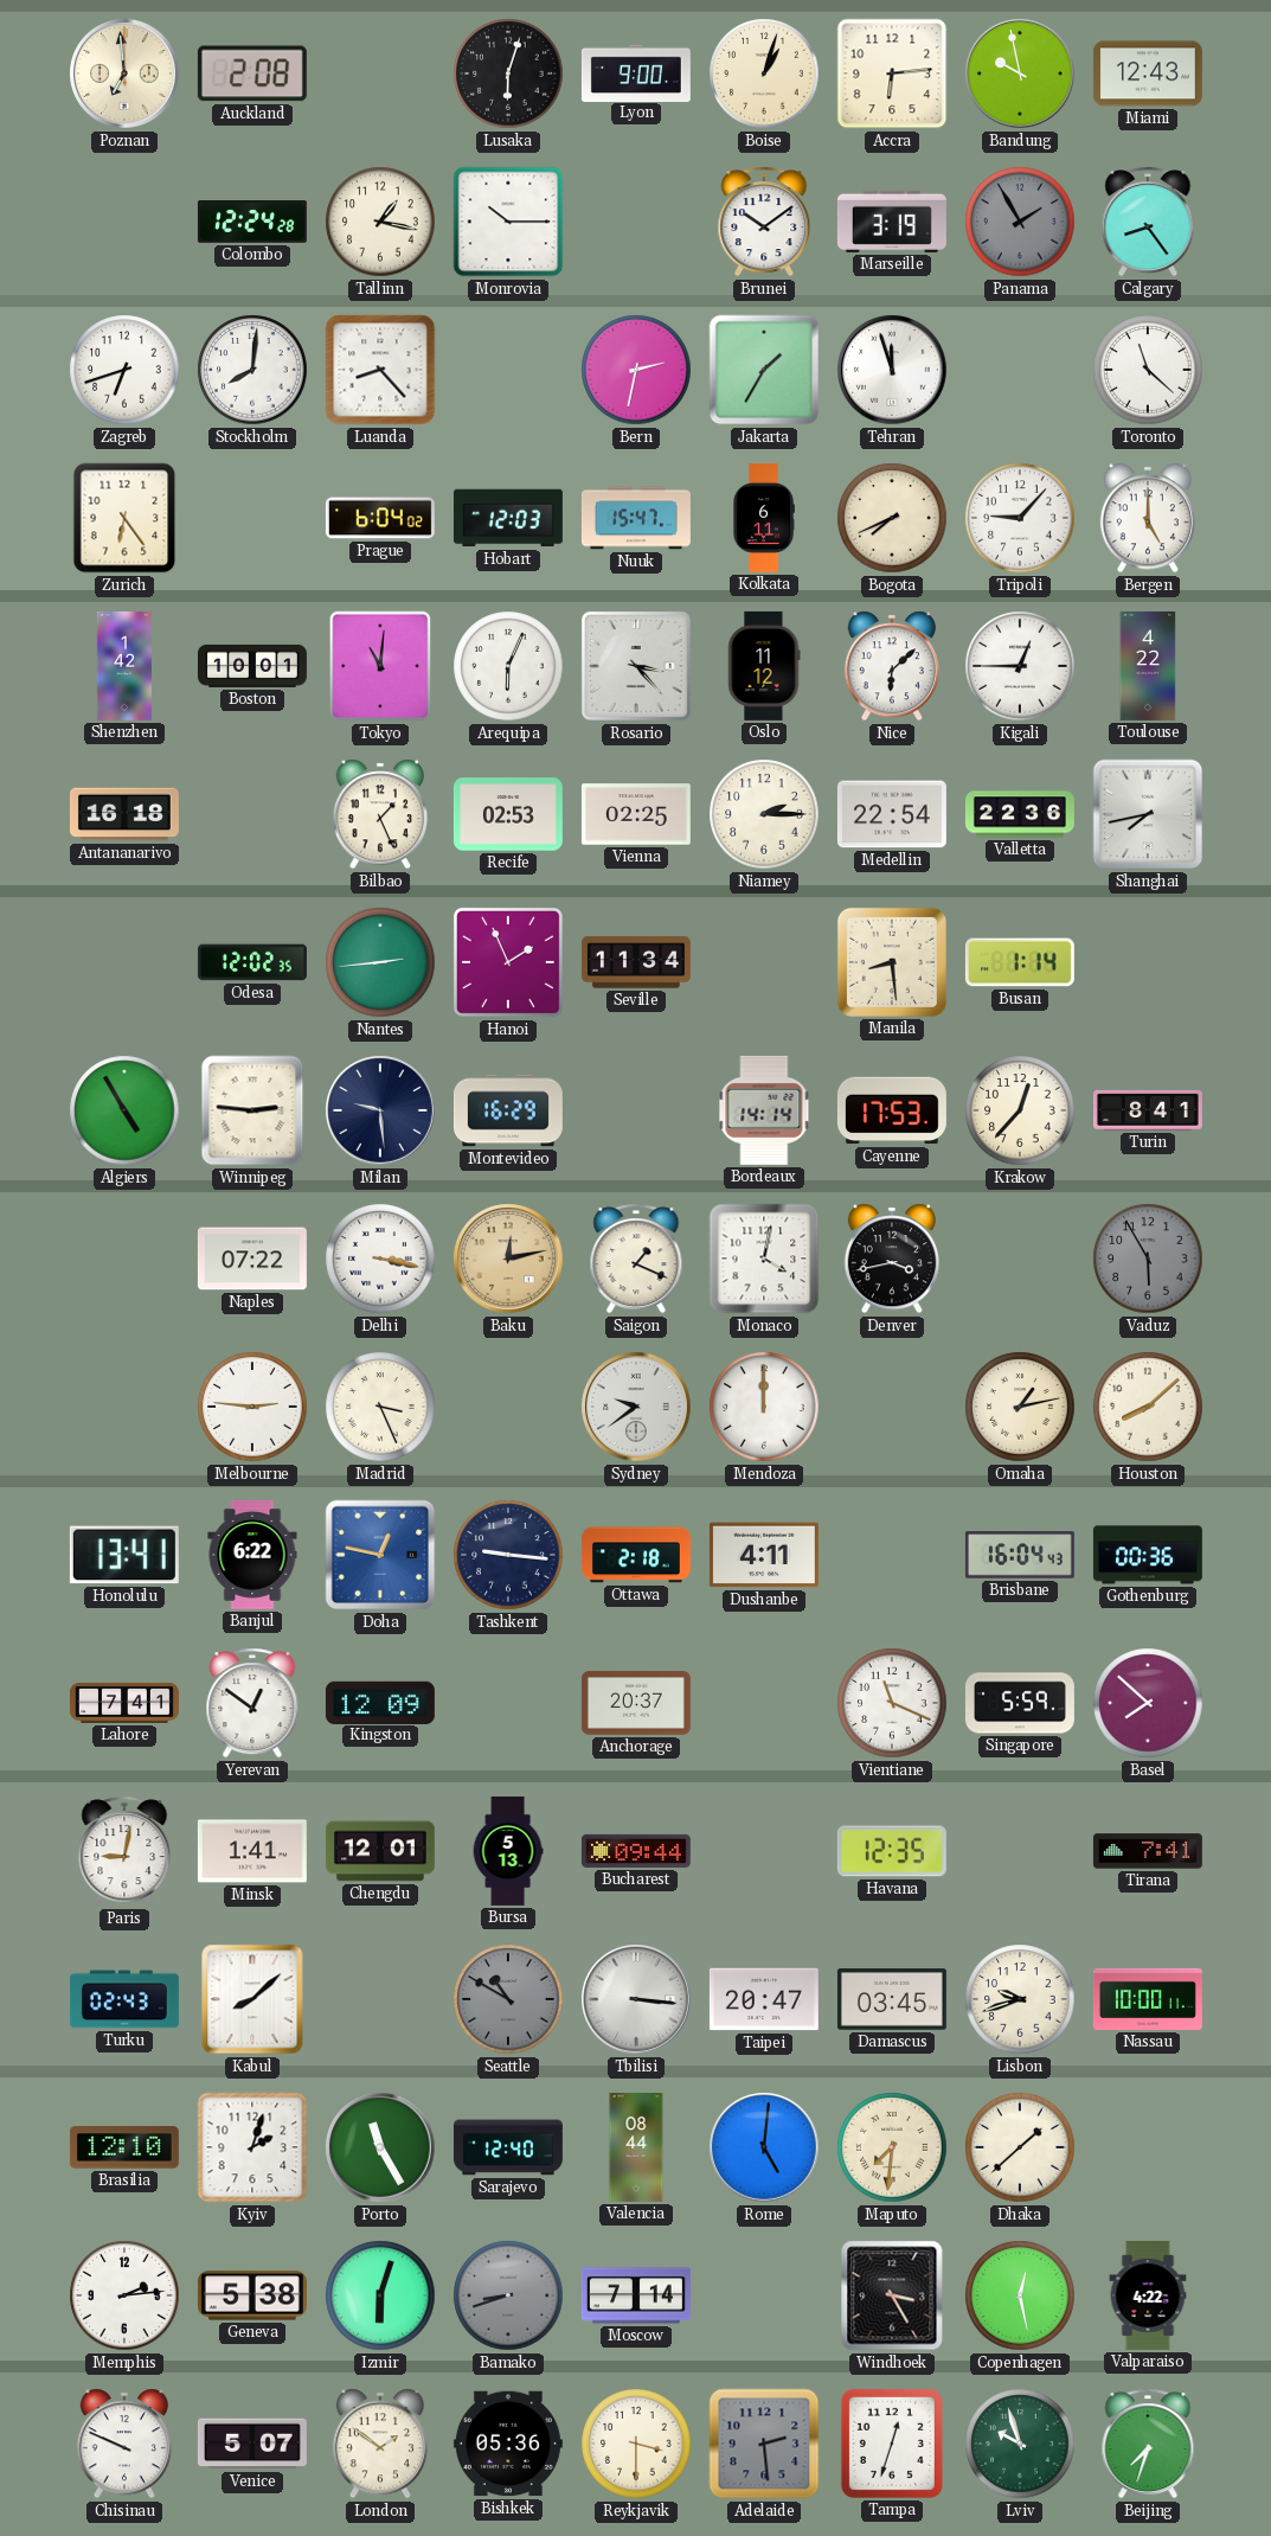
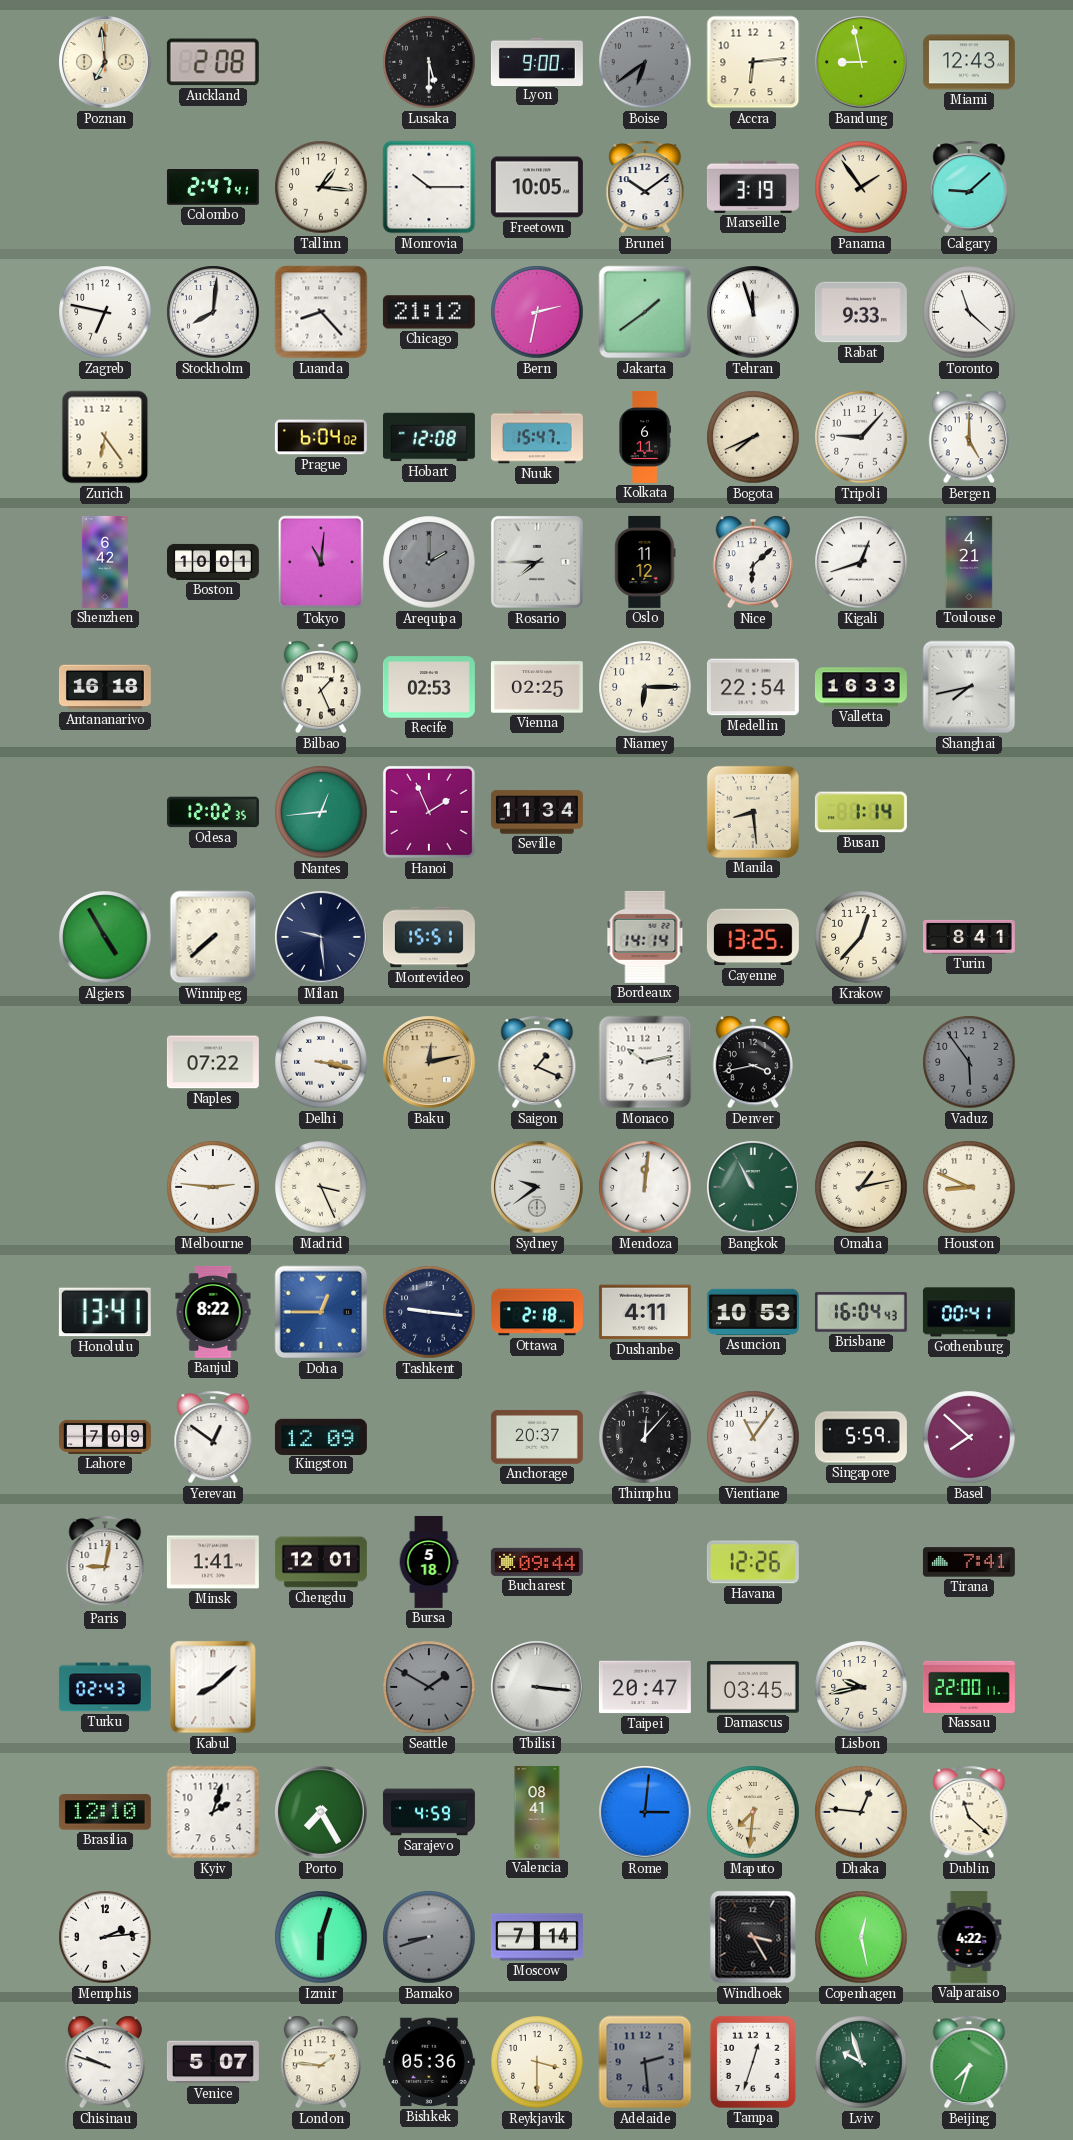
Lusaka: 6:03 -> 5:30 (429, 62)
Boise: 1:03 -> 6:39 (645, 62)
Boise dial: cream -> grey (645, 62)
Bandung: 9:58 -> 8:58 (861, 62)
Colombo: 12:24 -> 2:47 (213, 188)
Tallinn: 1:17 -> 1:16 (321, 187)
Freetown: none -> 10:05 (537, 187)
Panama: 1:55 -> 1:54 (861, 187)
Panama dial: grey -> cream (861, 187)
Calgary: 8:24 -> 9:08 (969, 187)
Zagreb: 6:42 -> 6:47 (105, 312)
Chicago: none -> 21:12 (429, 312)
Jakarta: 1:35 -> 1:39 (645, 312)
Rabat: none -> 9:33 (861, 312)
Hobart: 12:03 -> 12:08 (429, 437)
Shenzhen: 1:42 -> 6:42 (105, 562)
Arequipa: 6:04 -> 2:00 (429, 562)
Arequipa dial: white -> grey (429, 562)
Rosario: 3:23 -> 7:45 (537, 562)
Kigali: 12:45 -> 12:42 (861, 562)
Toulouse: 4:22 -> 4:21 (969, 562)
Niamey: 2:15 -> 6:15 (645, 687)
Valletta: 22:36 -> 16:33 (861, 687)
Nantes: 2:44 -> 12:44 (321, 812)
Winnipeg: 2:46 -> 7:38 (213, 937)
Montevideo: 16:29 -> 15:51 (429, 937)
Cayenne: 17:53 -> 13:25 (753, 937)
Monaco: 4:02 -> 10:13 (645, 1062)
Vaduz: 5:55 -> 5:54 (969, 1062)
Mendoza: 12:00 -> 12:01 (645, 1187)
Bangkok: none -> 10:55 (753, 1187)
Houston: 8:08 -> 8:49 (969, 1187)
Banjul: 6:22 -> 8:22 (213, 1312)
Doha: 12:47 -> 12:45 (321, 1312)
Asuncion: none -> 10:53 (753, 1312)
Gothenburg: 00:36 -> 00:41 (969, 1312)
Lahore: 7:41 -> 7:09 (105, 1437)
Thimphu: none -> 12:07 (645, 1437)
Vientiane: 11:19 -> 11:06 (753, 1437)
Bursa: 5:13 -> 5:18 (429, 1562)
Havana: 12:35 -> 12:26 (753, 1562)
Seattle: 10:50 -> 1:50 (429, 1687)
Lisbon: 9:42 -> 9:43 (861, 1687)
Nassau: 10:00 -> 22:00 (969, 1687)
Porto: 11:25 -> 7:25 (321, 1812)
Sarajevo: 12:40 -> 4:59 (429, 1812)
Valencia: 08:44 -> 08:41 (537, 1812)
Rome: 5:01 -> 3:01 (645, 1812)
Dhaka: 1:38 -> 12:46 (861, 1812)
Dublin: none -> 11:22 (969, 1812)
Geneva: 5:38 -> none (252, 2295)
Chisinau: 9:49 -> 9:48 (104, 2062)
London: 1:51 -> 1:46 (320, 2062)
